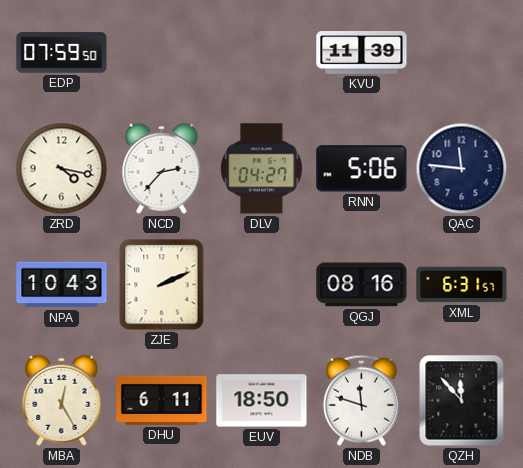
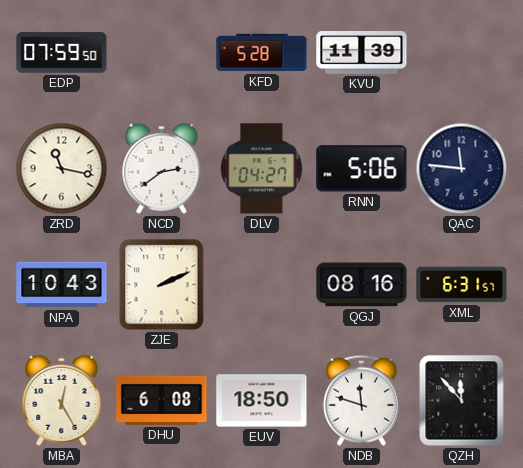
KFD: none -> 5:28 (262, 53)
ZRD: 4:17 -> 11:17 (62, 169)
NCD: 2:37 -> 2:39 (162, 168)
DHU: 6:11 -> 6:08 (162, 400)
